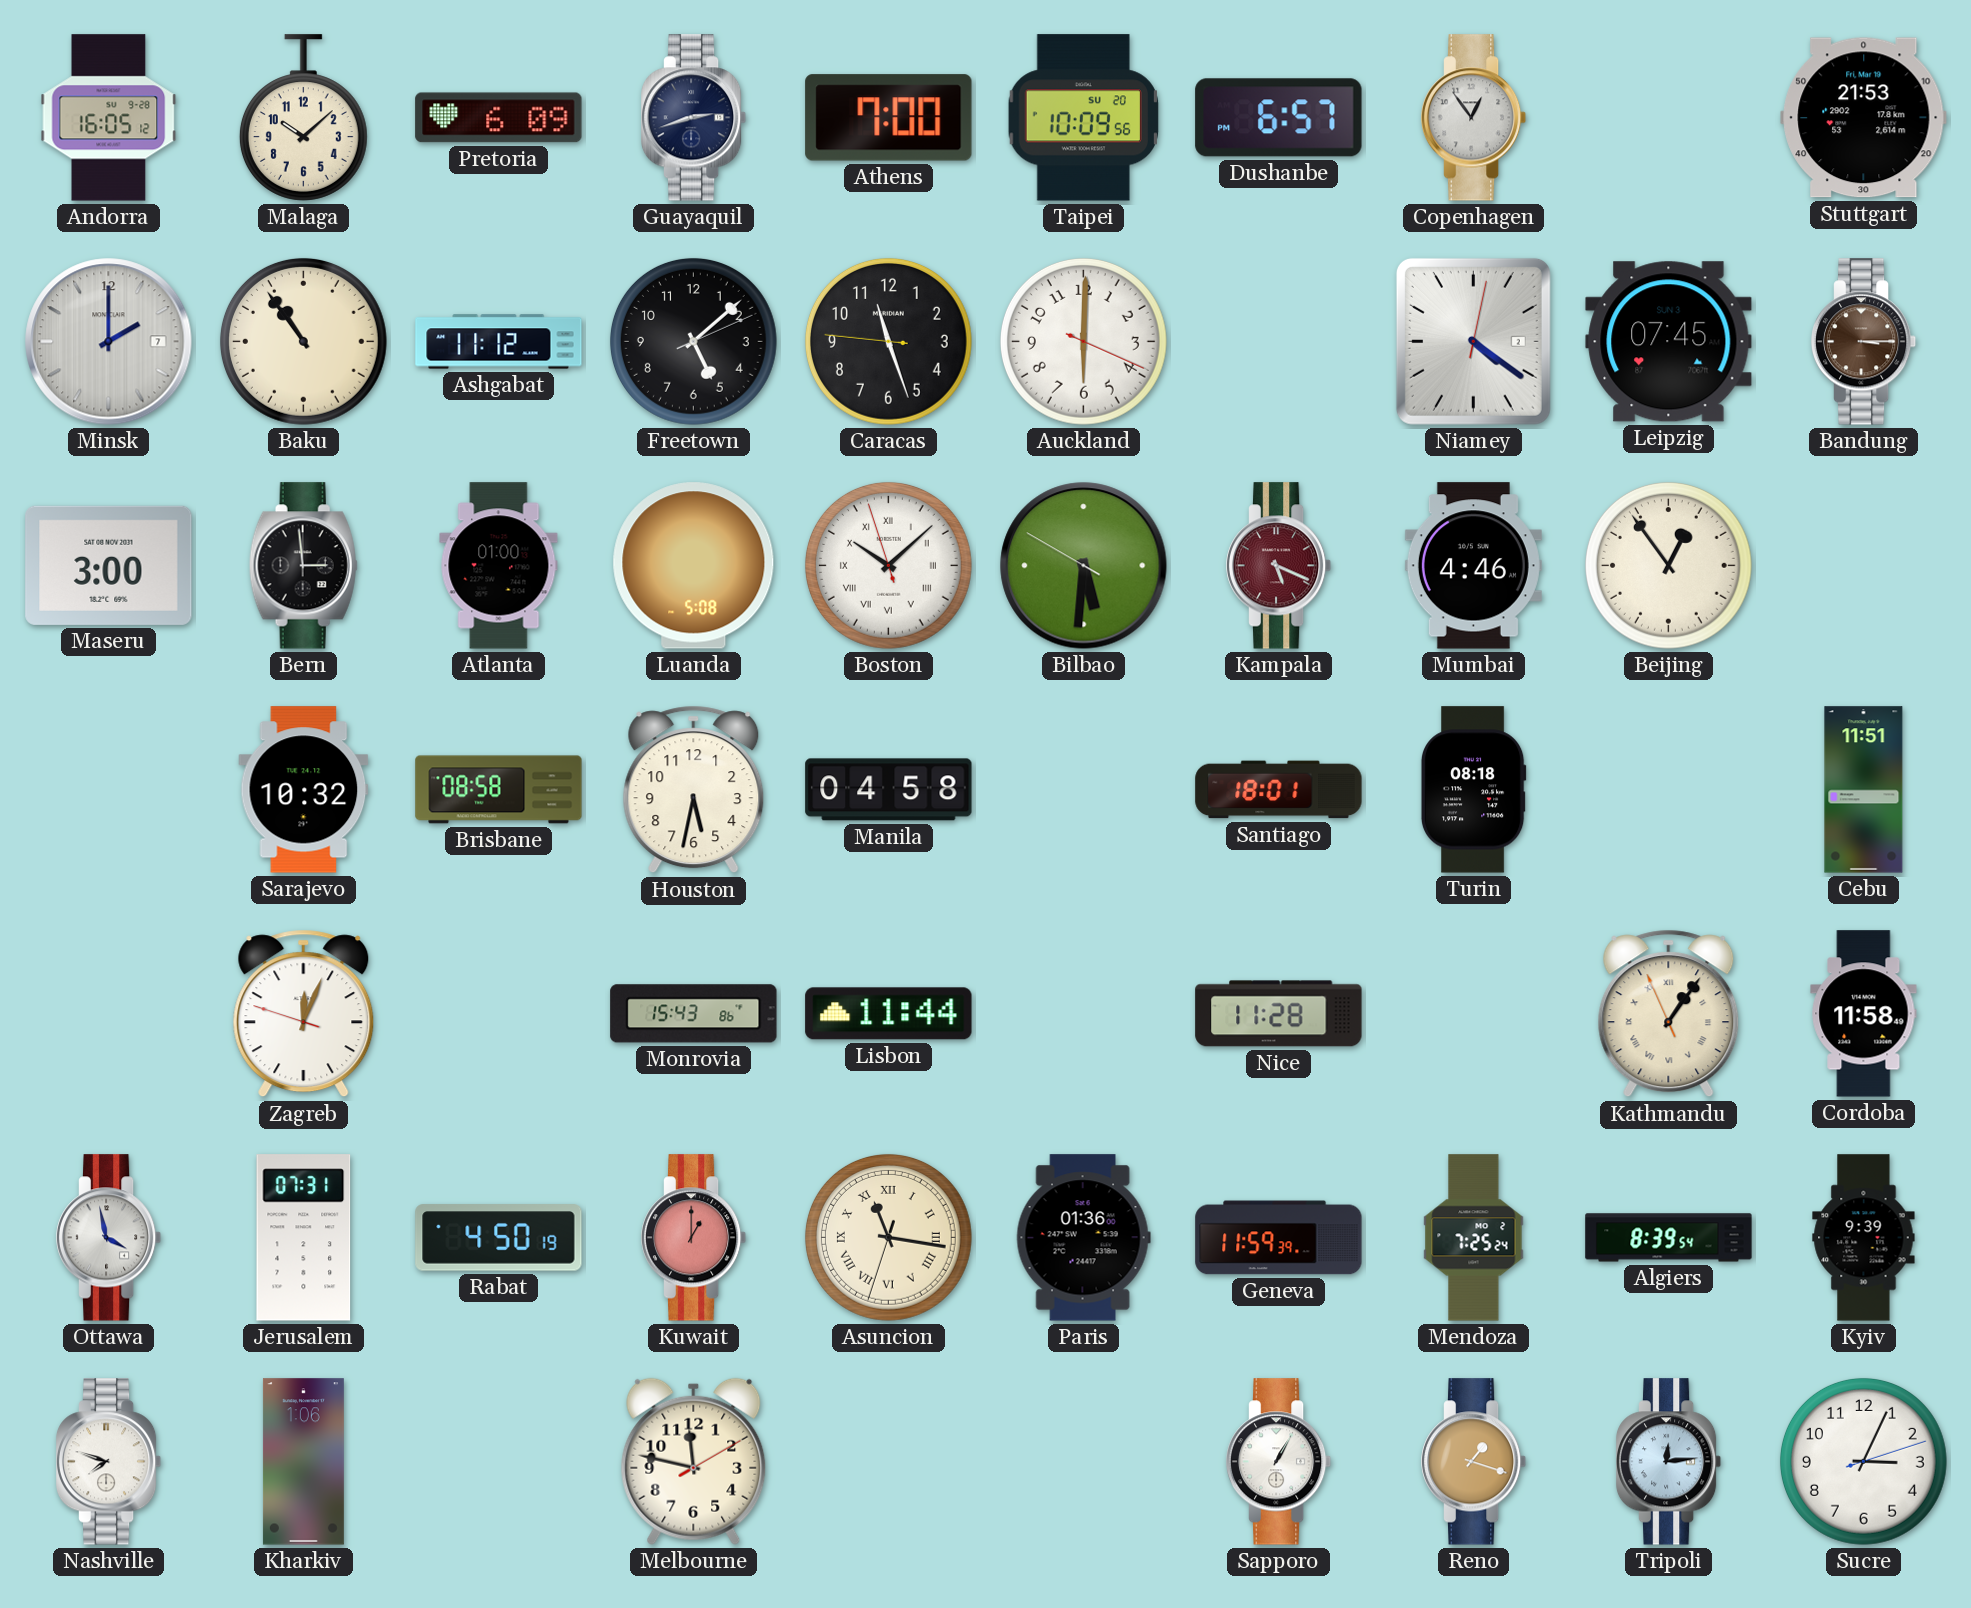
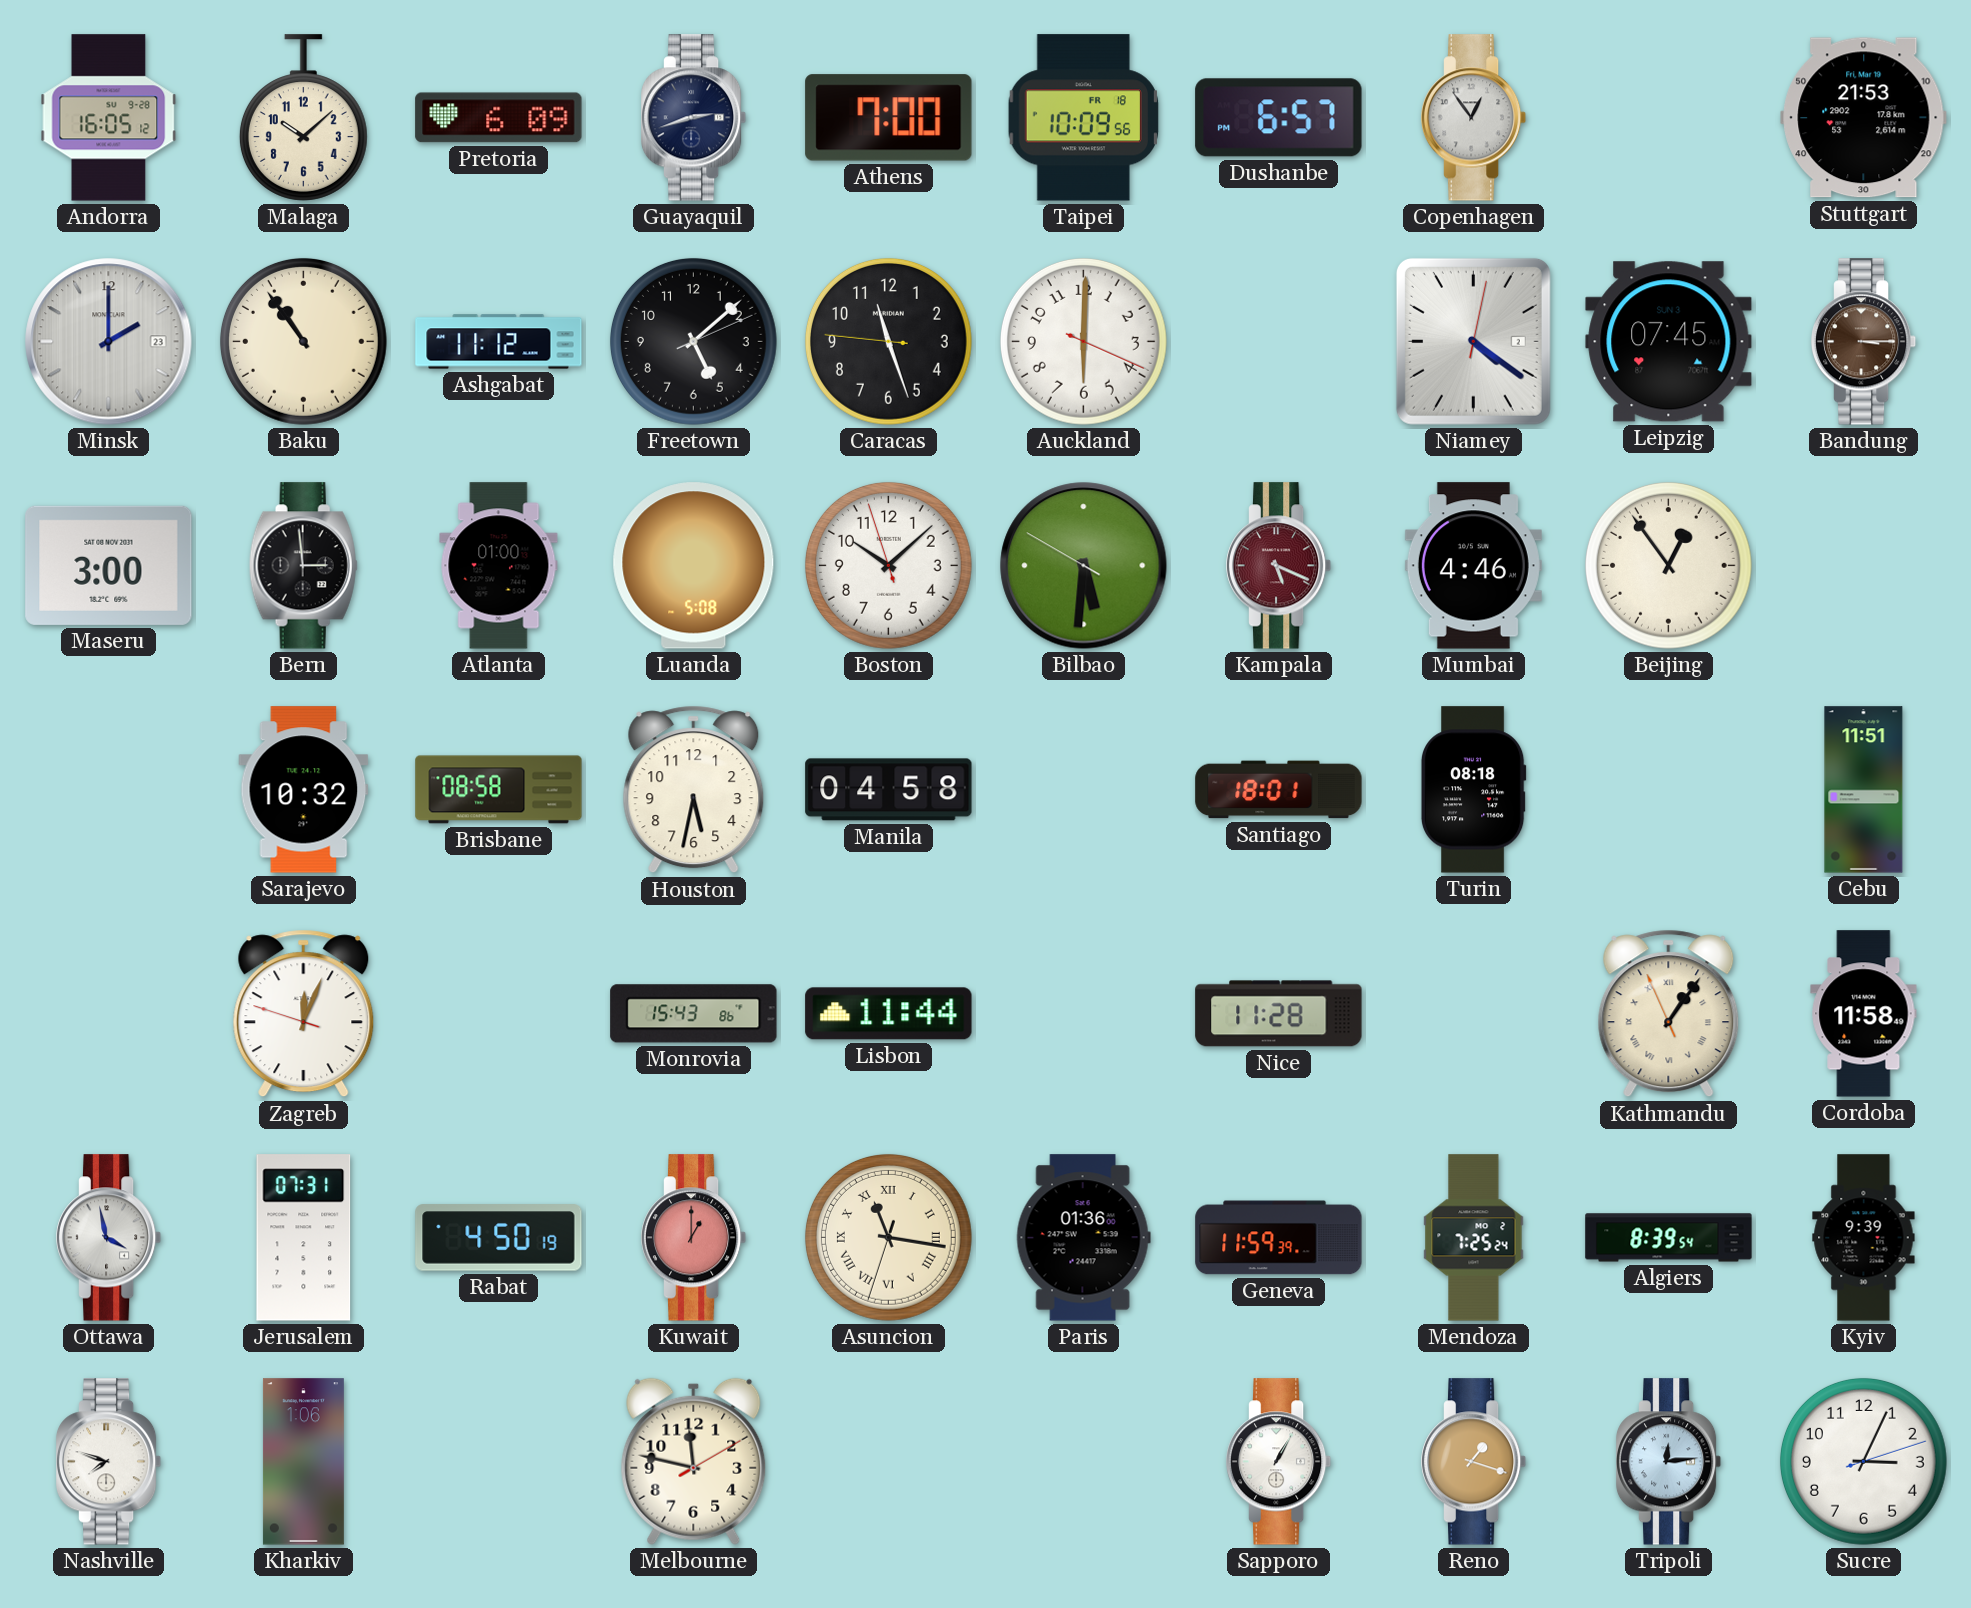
Taipei date: SU 20 -> FR 18 (1083, 118)
Minsk date: 7 -> 23 (109, 342)
Boston numerals: Roman -> Arabic (888, 565)
